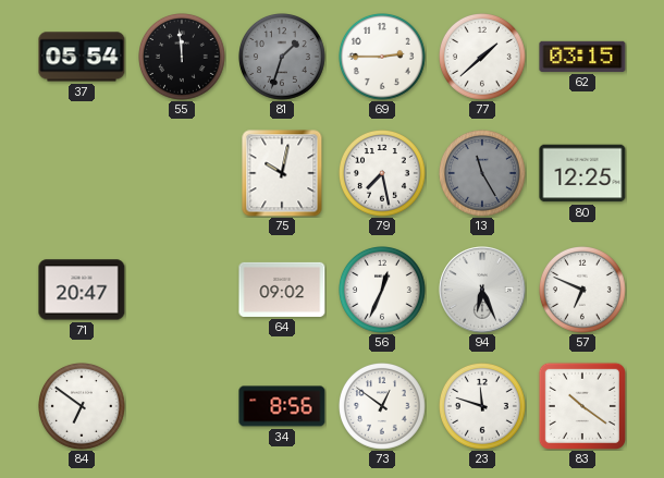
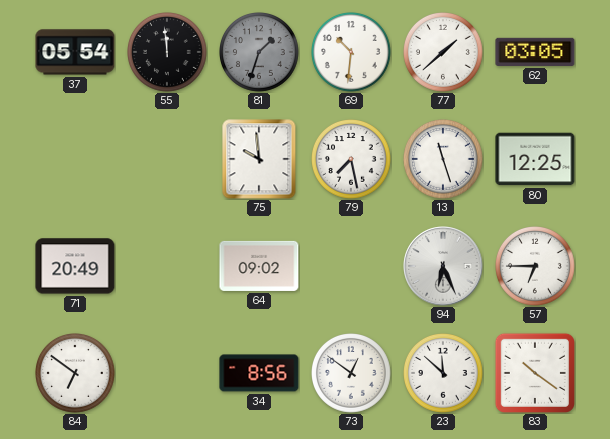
69: 2:45 -> 10:31 (352, 53)
62: 03:15 -> 03:05 (535, 52)
75: 10:02 -> 9:59 (259, 159)
13: 11:25 -> 11:27 (444, 160)
13 dial: grey -> white (444, 160)
71: 20:47 -> 20:49 (75, 266)
56: 12:34 -> none (383, 291)
57: 6:49 -> 6:45 (536, 267)
23: 11:48 -> 11:52 (444, 374)
